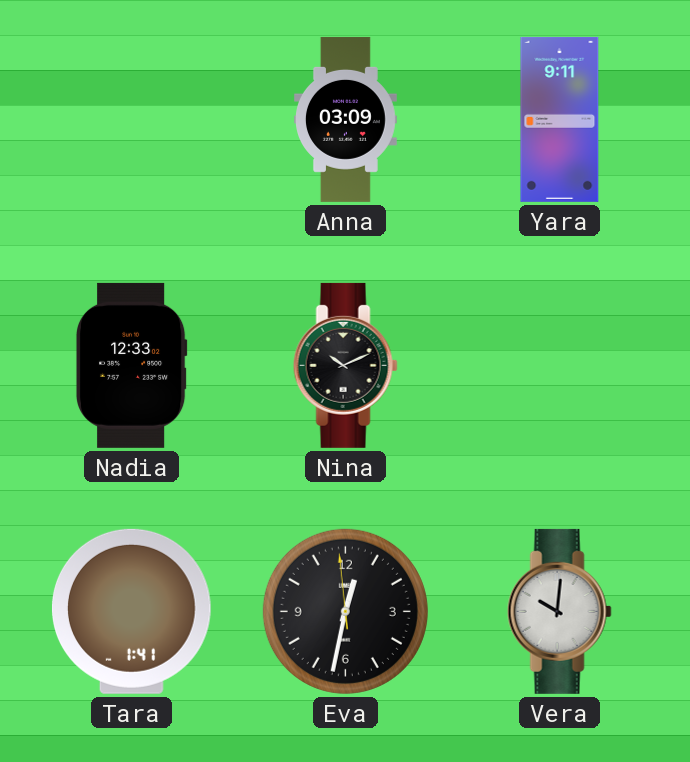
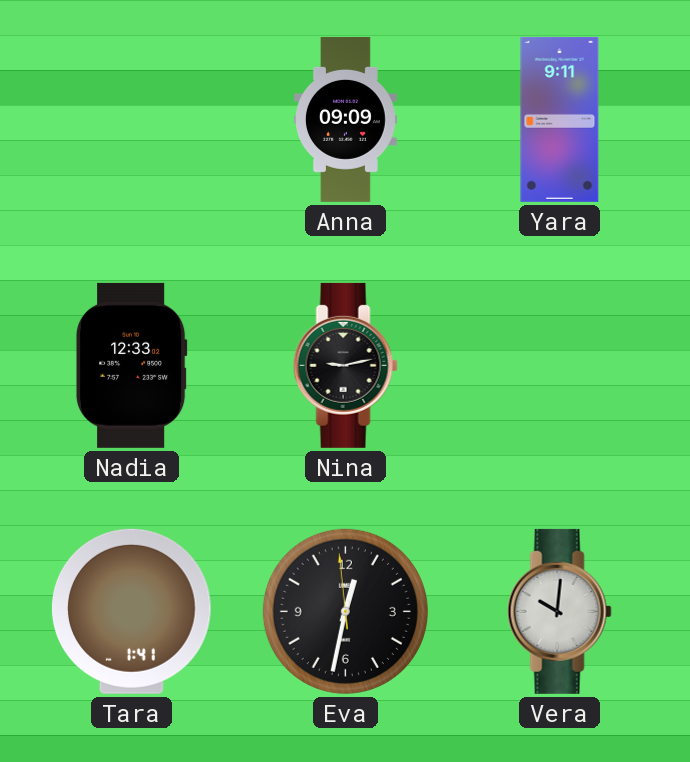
Anna: 03:09 -> 09:09 (346, 119)
Nina: 10:11 -> 9:13 (345, 365)
